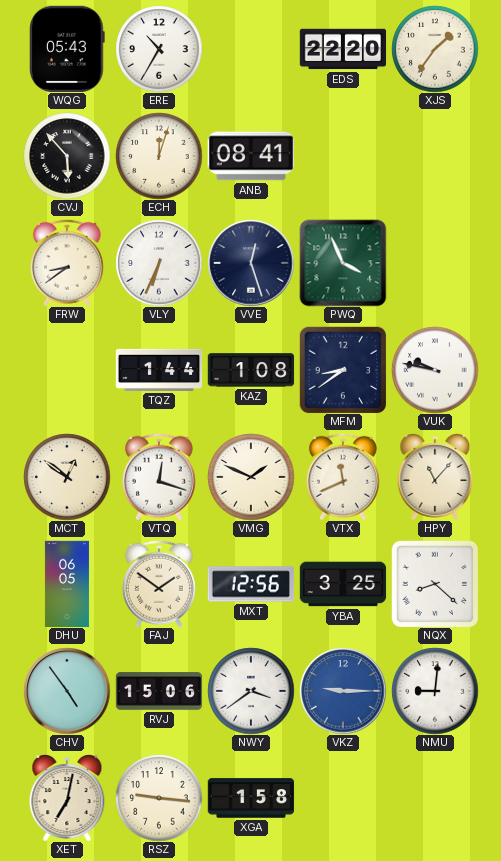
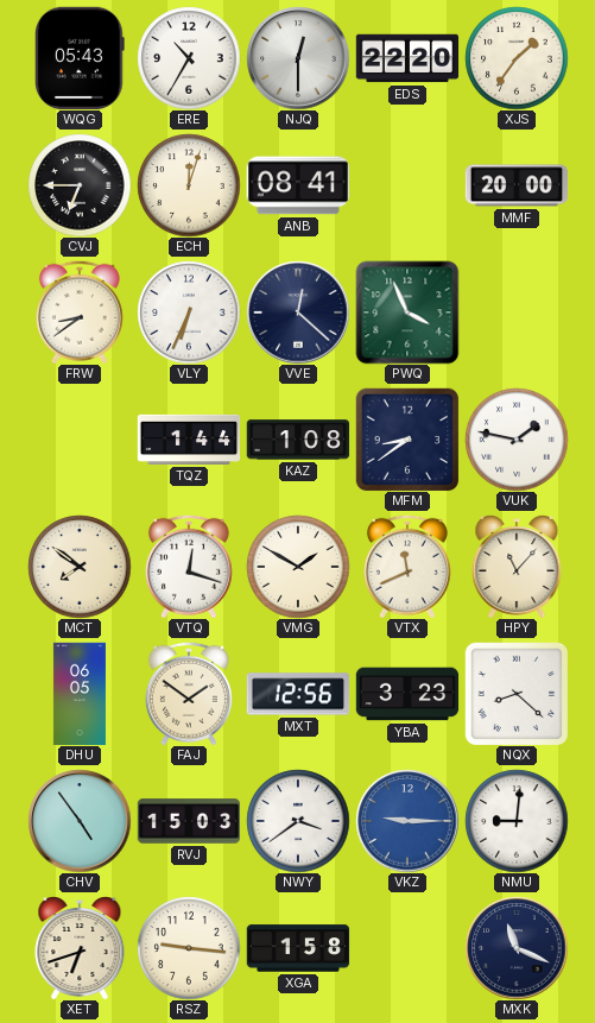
NJQ: none -> 12:30 (298, 58)
CVJ: 5:53 -> 6:45 (80, 185)
MMF: none -> 20:00 (517, 185)
VVE: 12:27 -> 12:22 (298, 312)
VUK: 9:47 -> 1:47 (517, 440)
MCT: 12:51 -> 7:51 (80, 567)
VMG: 1:49 -> 1:50 (298, 567)
YBA: 3:25 -> 3:23 (407, 694)
RVJ: 15:06 -> 15:03 (189, 821)
XET: 7:02 -> 6:42 (80, 948)
MXK: none -> 11:19 (517, 948)
